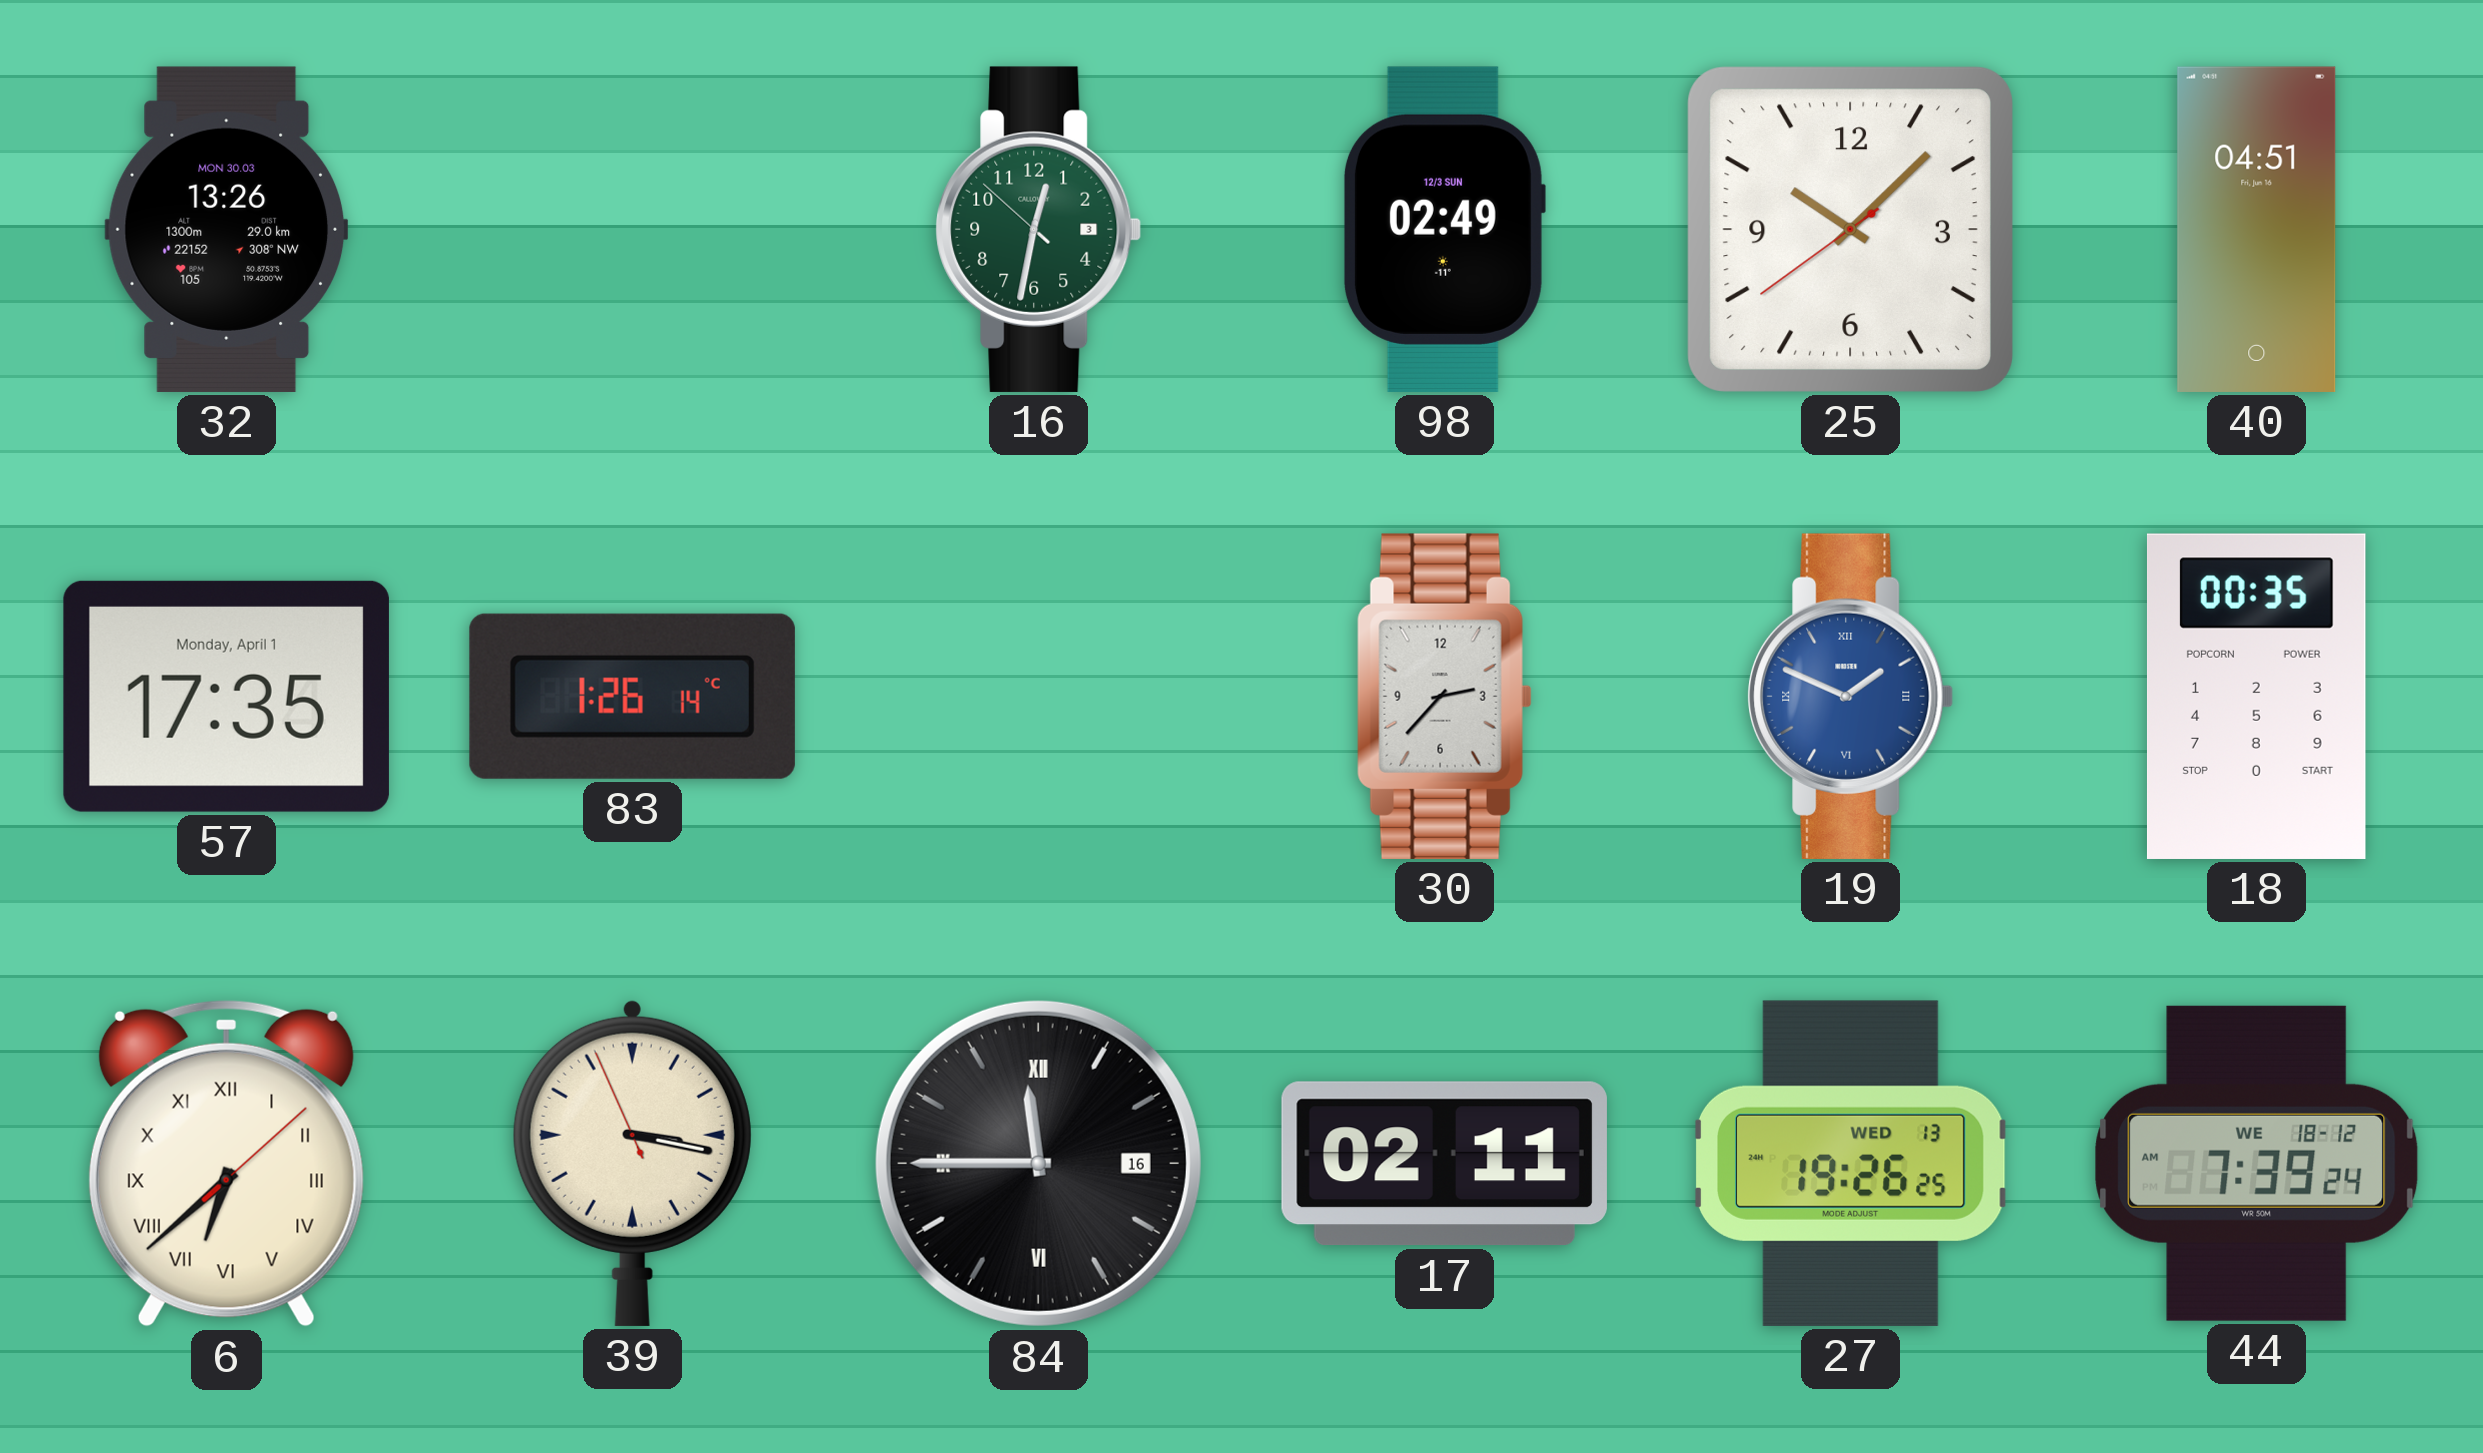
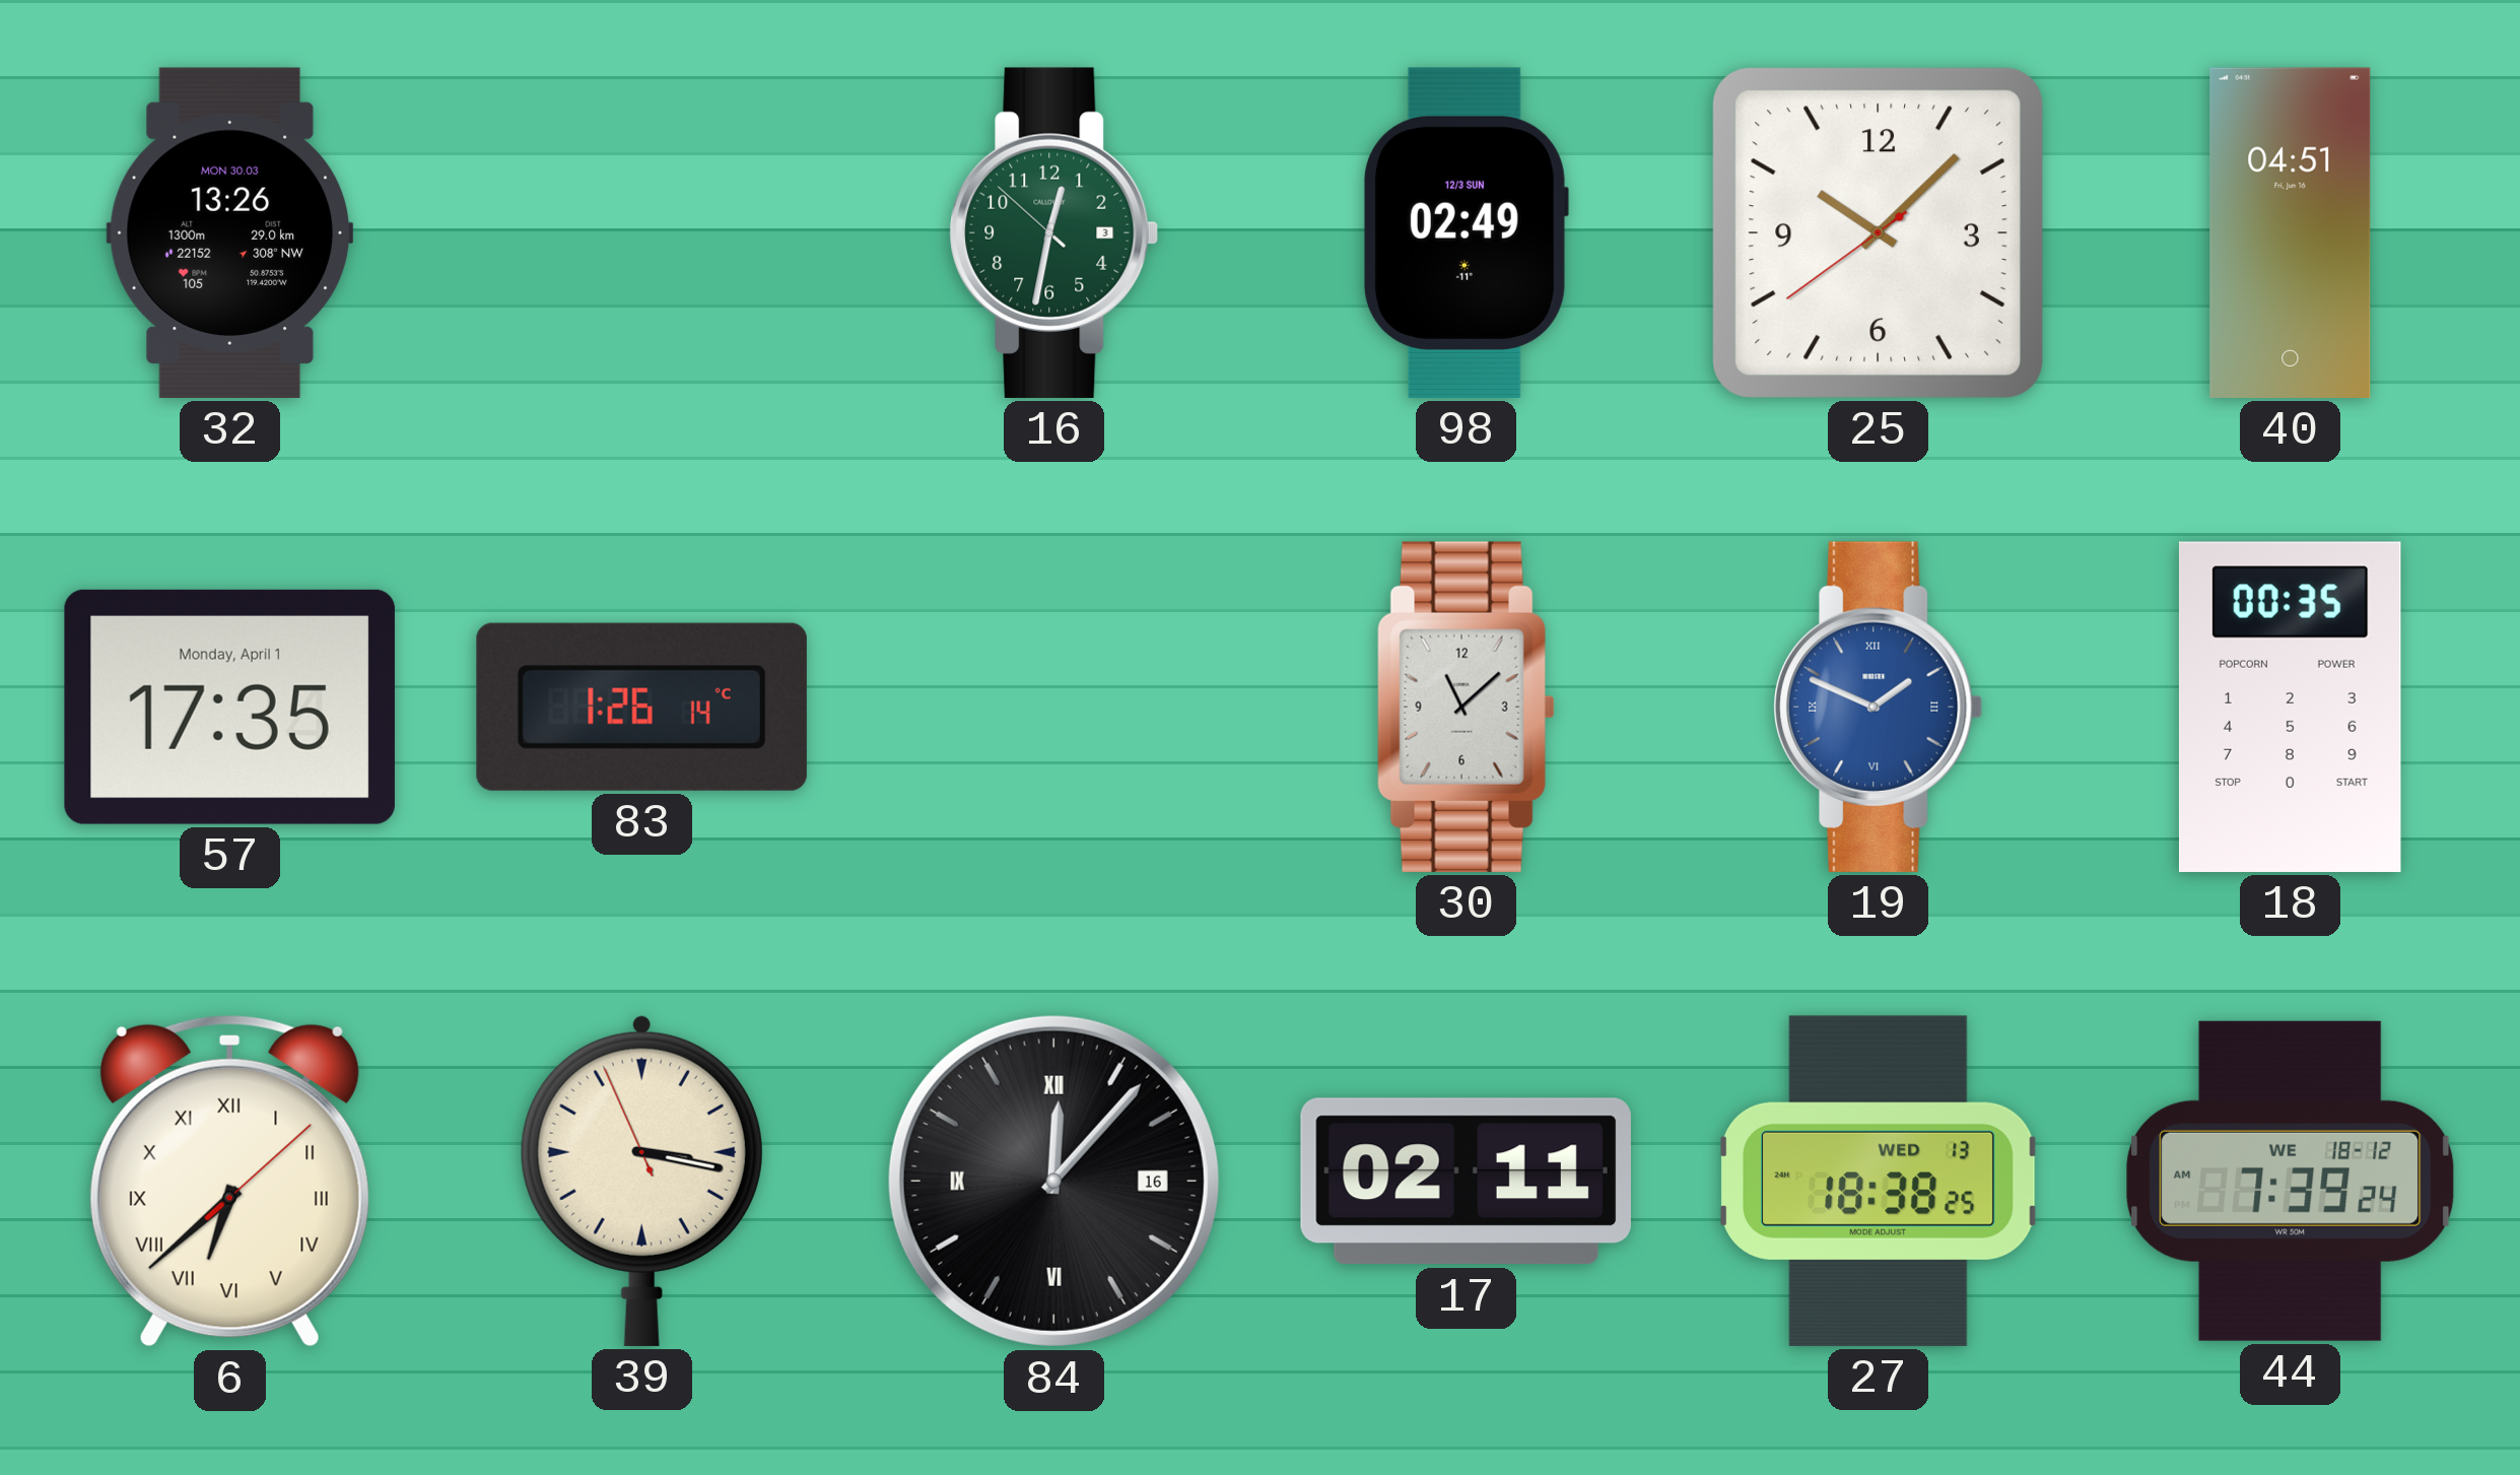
30: 2:37 -> 11:08 (1466, 707)
84: 11:45 -> 12:07 (1053, 1181)
27: 19:26 -> 18:38 (1878, 1181)
